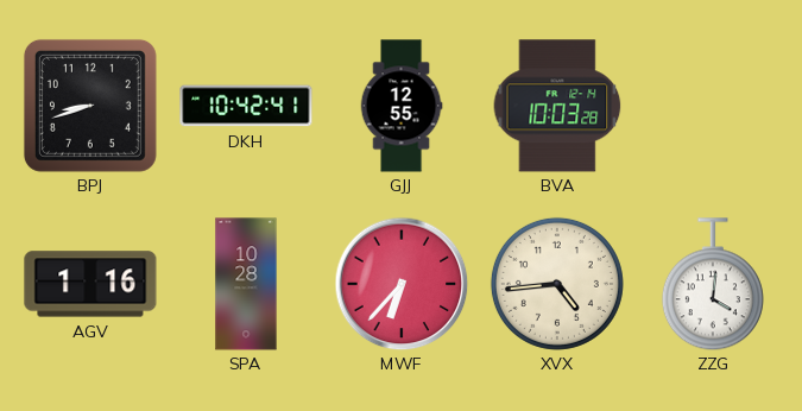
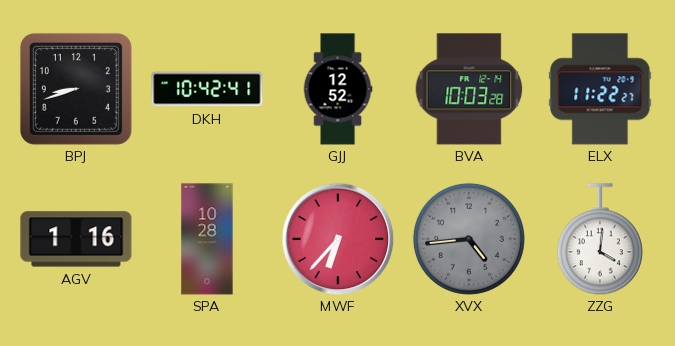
GJJ: 12:55 -> 12:52 (338, 89)
ELX: none -> 11:22 (600, 89)
XVX dial: cream -> grey (469, 239)
